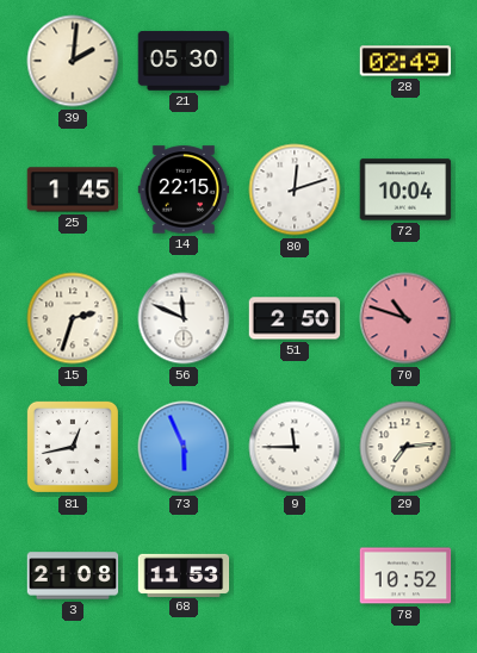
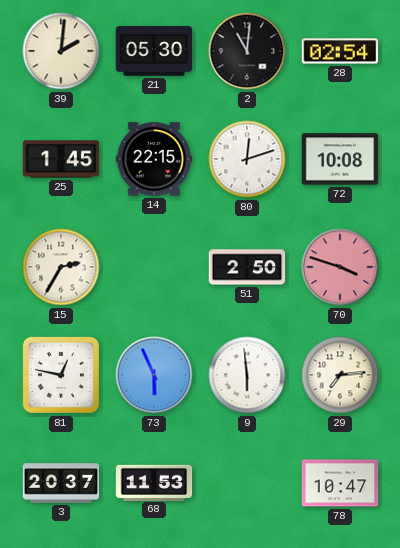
2: none -> 11:01 (247, 51)
28: 02:49 -> 02:54 (340, 51)
72: 10:04 -> 10:08 (340, 159)
15: 2:33 -> 2:35 (61, 267)
56: 11:49 -> none (184, 318)
70: 10:48 -> 3:48 (340, 267)
81: 12:43 -> 12:47 (61, 375)
9: 11:45 -> 5:59 (247, 375)
3: 21:08 -> 20:37 (61, 483)
78: 10:52 -> 10:47 (340, 483)
